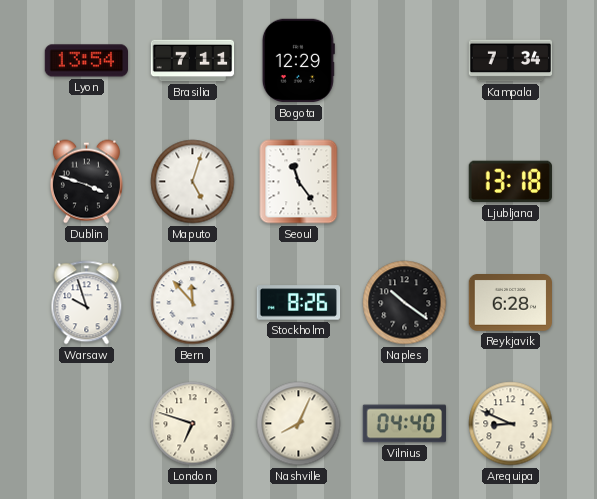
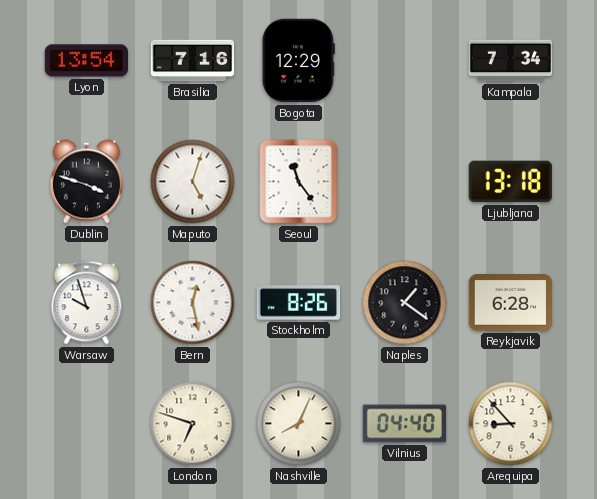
Brasilia: 7:11 -> 7:16 (193, 61)
Bern: 11:53 -> 12:28 (193, 303)
Naples: 10:21 -> 1:21 (405, 303)
Arequipa: 8:49 -> 8:53 (511, 424)
